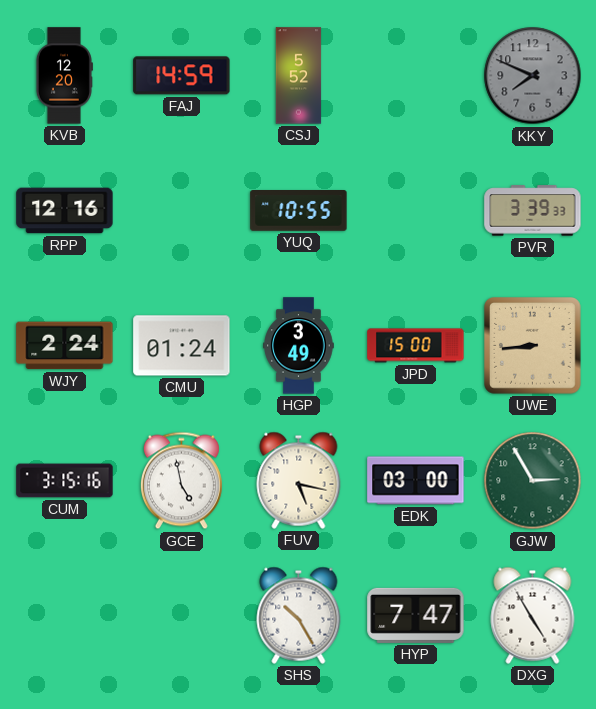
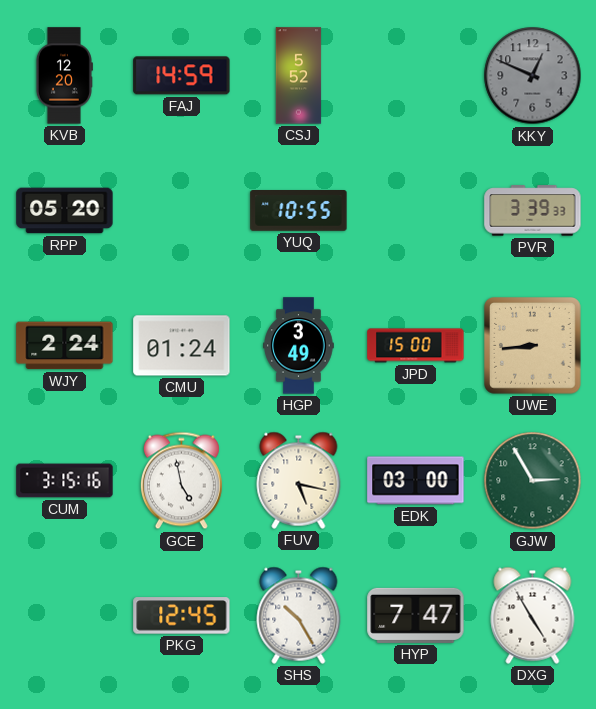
KKY: 7:49 -> 12:49 (533, 76)
RPP: 12:16 -> 05:20 (65, 211)
PKG: none -> 12:45 (182, 616)
